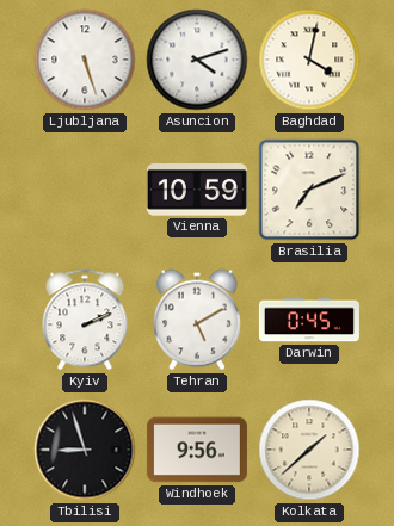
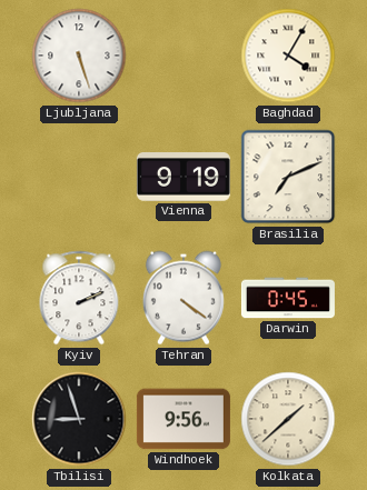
Asuncion: 4:12 -> none (197, 60)
Baghdad: 4:02 -> 4:05 (288, 56)
Vienna: 10:59 -> 9:19 (183, 178)
Tehran: 5:10 -> 4:21 (183, 298)
